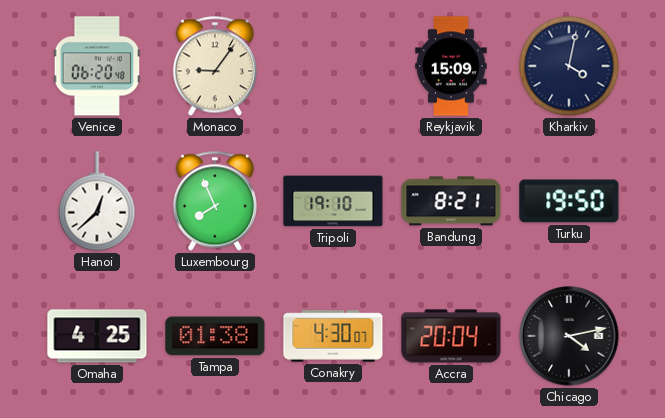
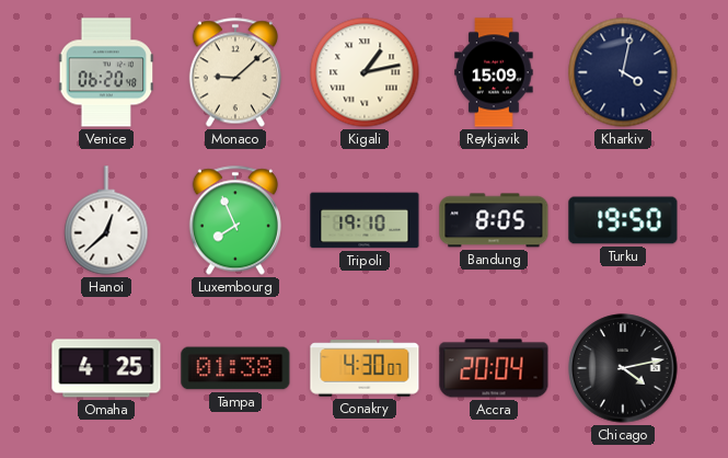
Monaco: 9:06 -> 9:08 (235, 72)
Kigali: none -> 1:13 (365, 72)
Bandung: 8:21 -> 8:05 (494, 220)
